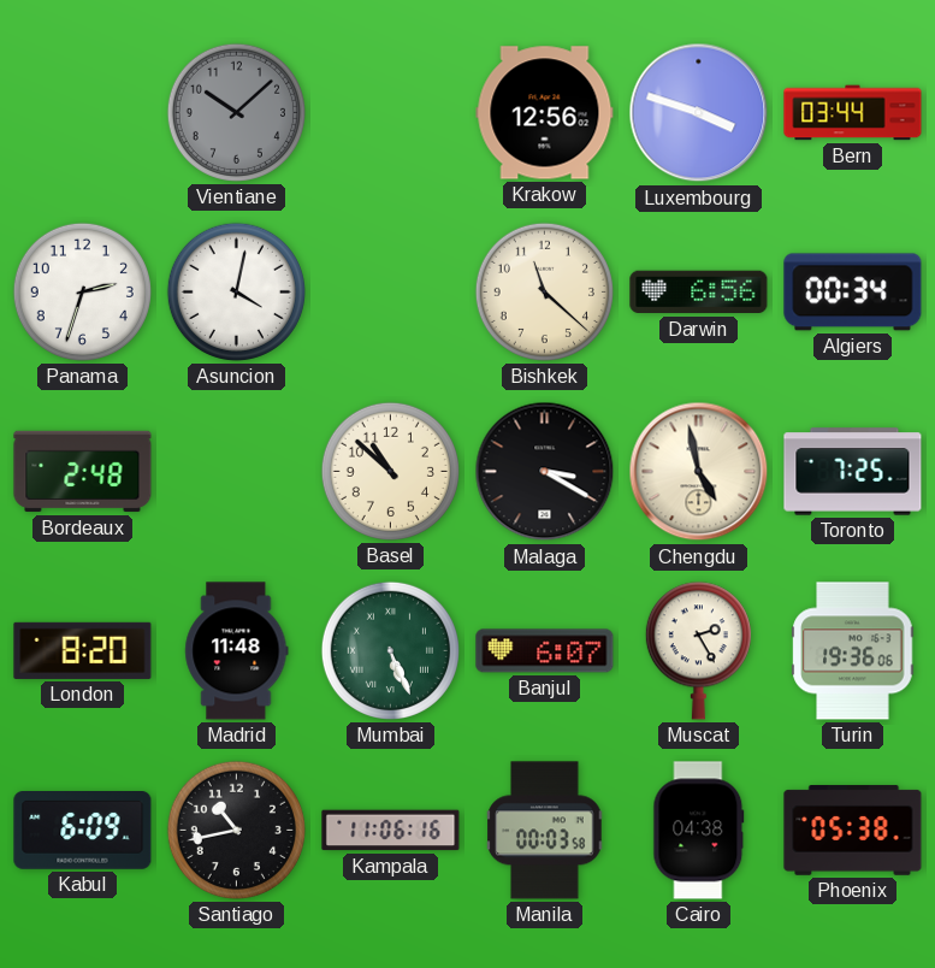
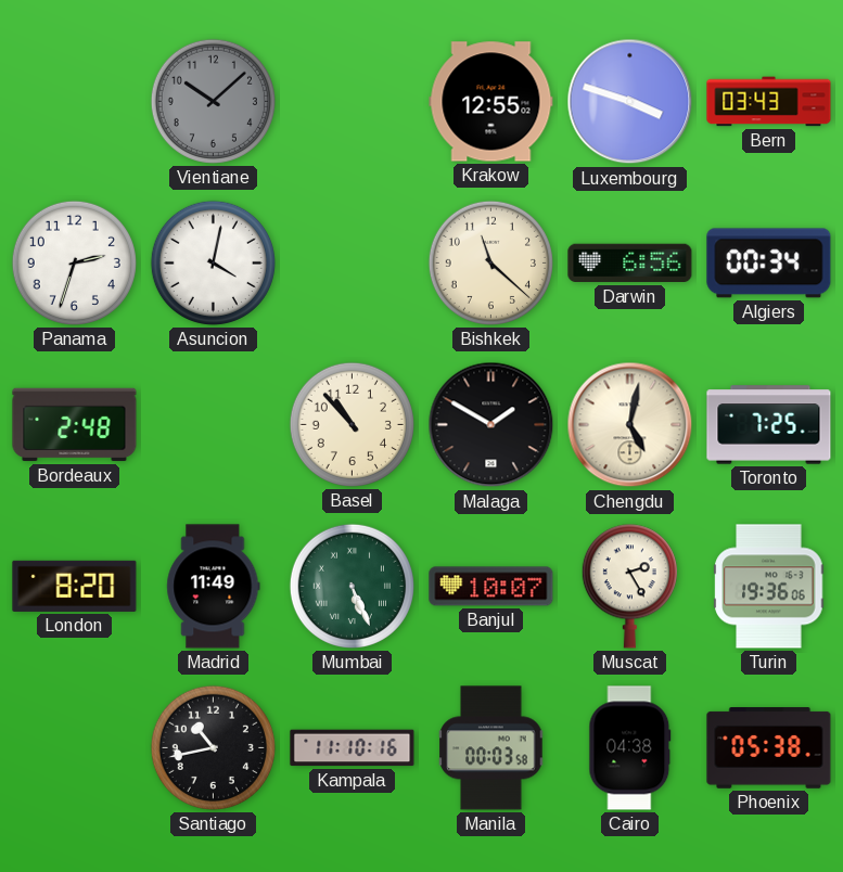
Krakow: 12:56 -> 12:55 (491, 102)
Bern: 03:44 -> 03:43 (769, 102)
Basel: 10:52 -> 10:53 (352, 424)
Malaga: 3:20 -> 1:50 (491, 425)
Chengdu: 4:58 -> 5:02 (630, 425)
Madrid: 11:48 -> 11:49 (214, 587)
Banjul: 6:07 -> 10:07 (491, 587)
Kabul: 6:09 -> none (83, 831)
Kampala: 11:06 -> 11:10 (353, 748)
